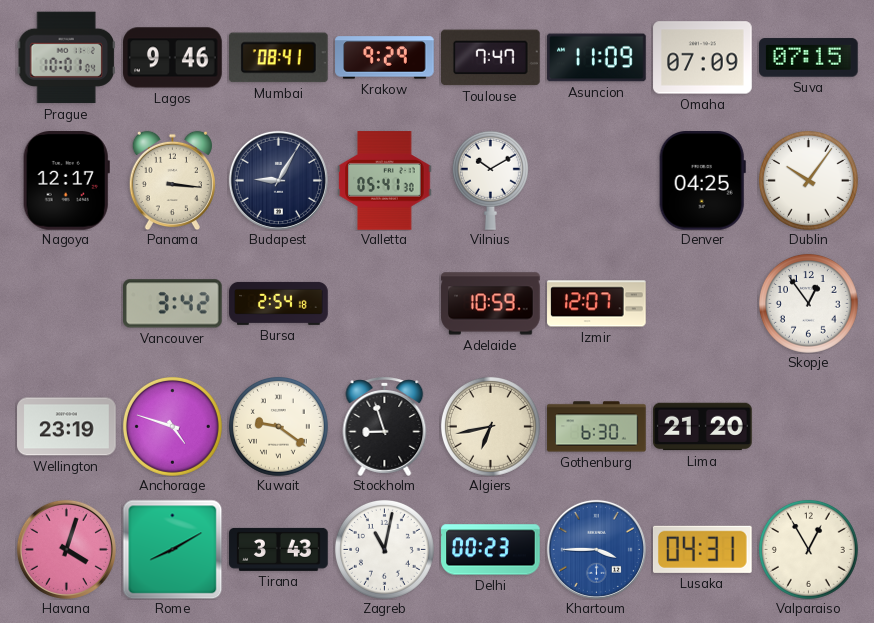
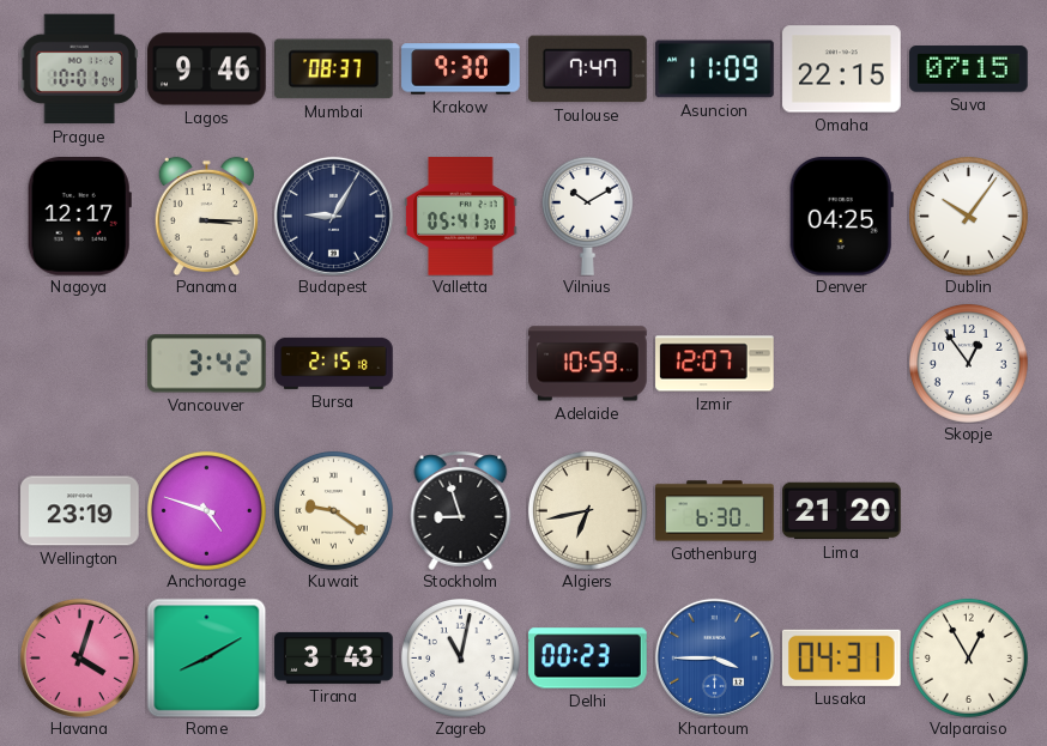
Mumbai: 08:41 -> 08:37 (334, 69)
Krakow: 9:29 -> 9:30 (461, 69)
Omaha: 07:09 -> 22:15 (842, 69)
Panama: 3:16 -> 3:15 (206, 216)
Bursa: 2:54 -> 2:15 (334, 363)
